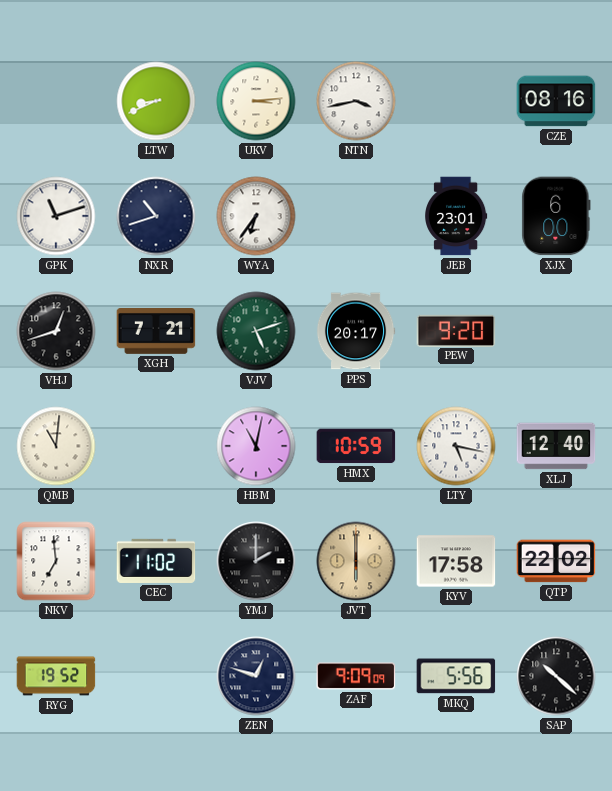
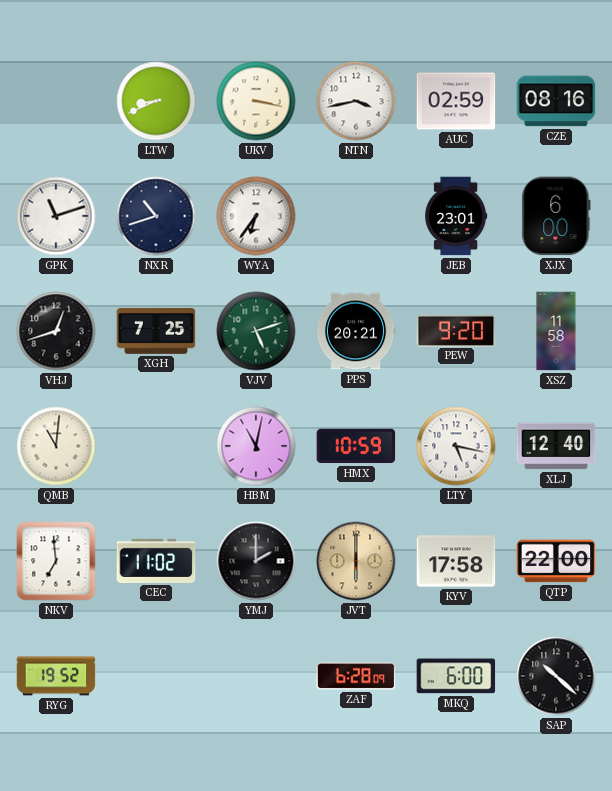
UKV: 3:14 -> 3:17 (256, 101)
AUC: none -> 02:59 (456, 101)
XGH: 7:21 -> 7:25 (156, 332)
PPS: 20:17 -> 20:21 (356, 331)
XSZ: none -> 11:58 (556, 331)
QTP: 22:02 -> 22:00 (556, 561)
ZEN: 12:48 -> none (256, 676)
ZAF: 9:09 -> 6:28 (356, 676)
MKQ: 5:56 -> 6:00 (456, 676)
